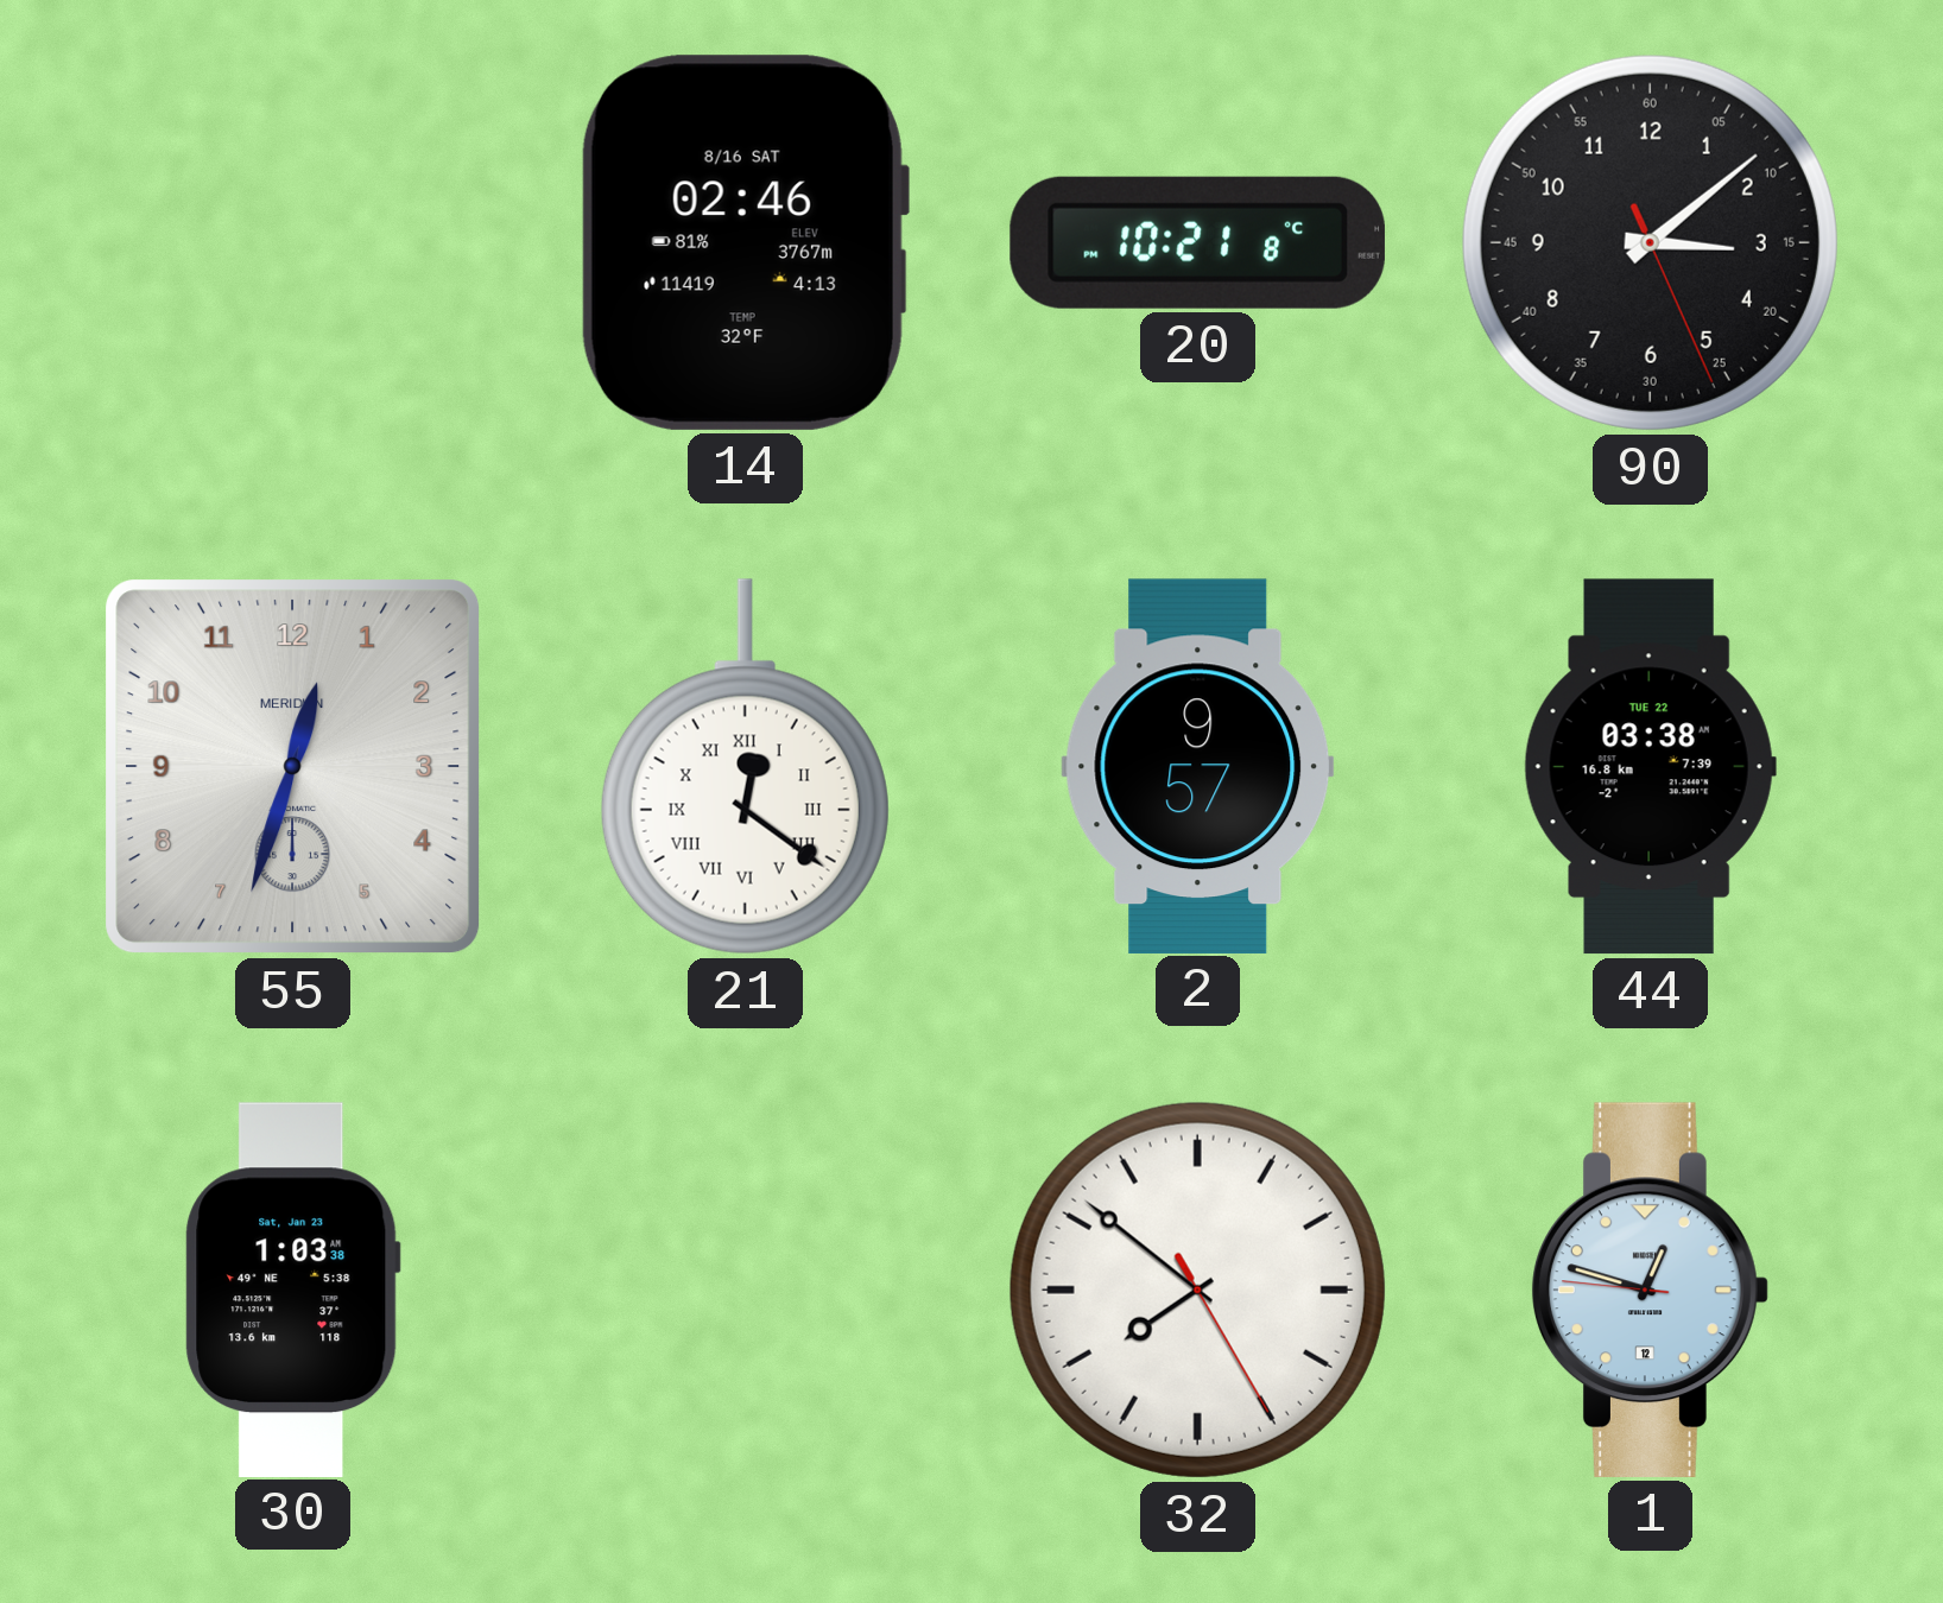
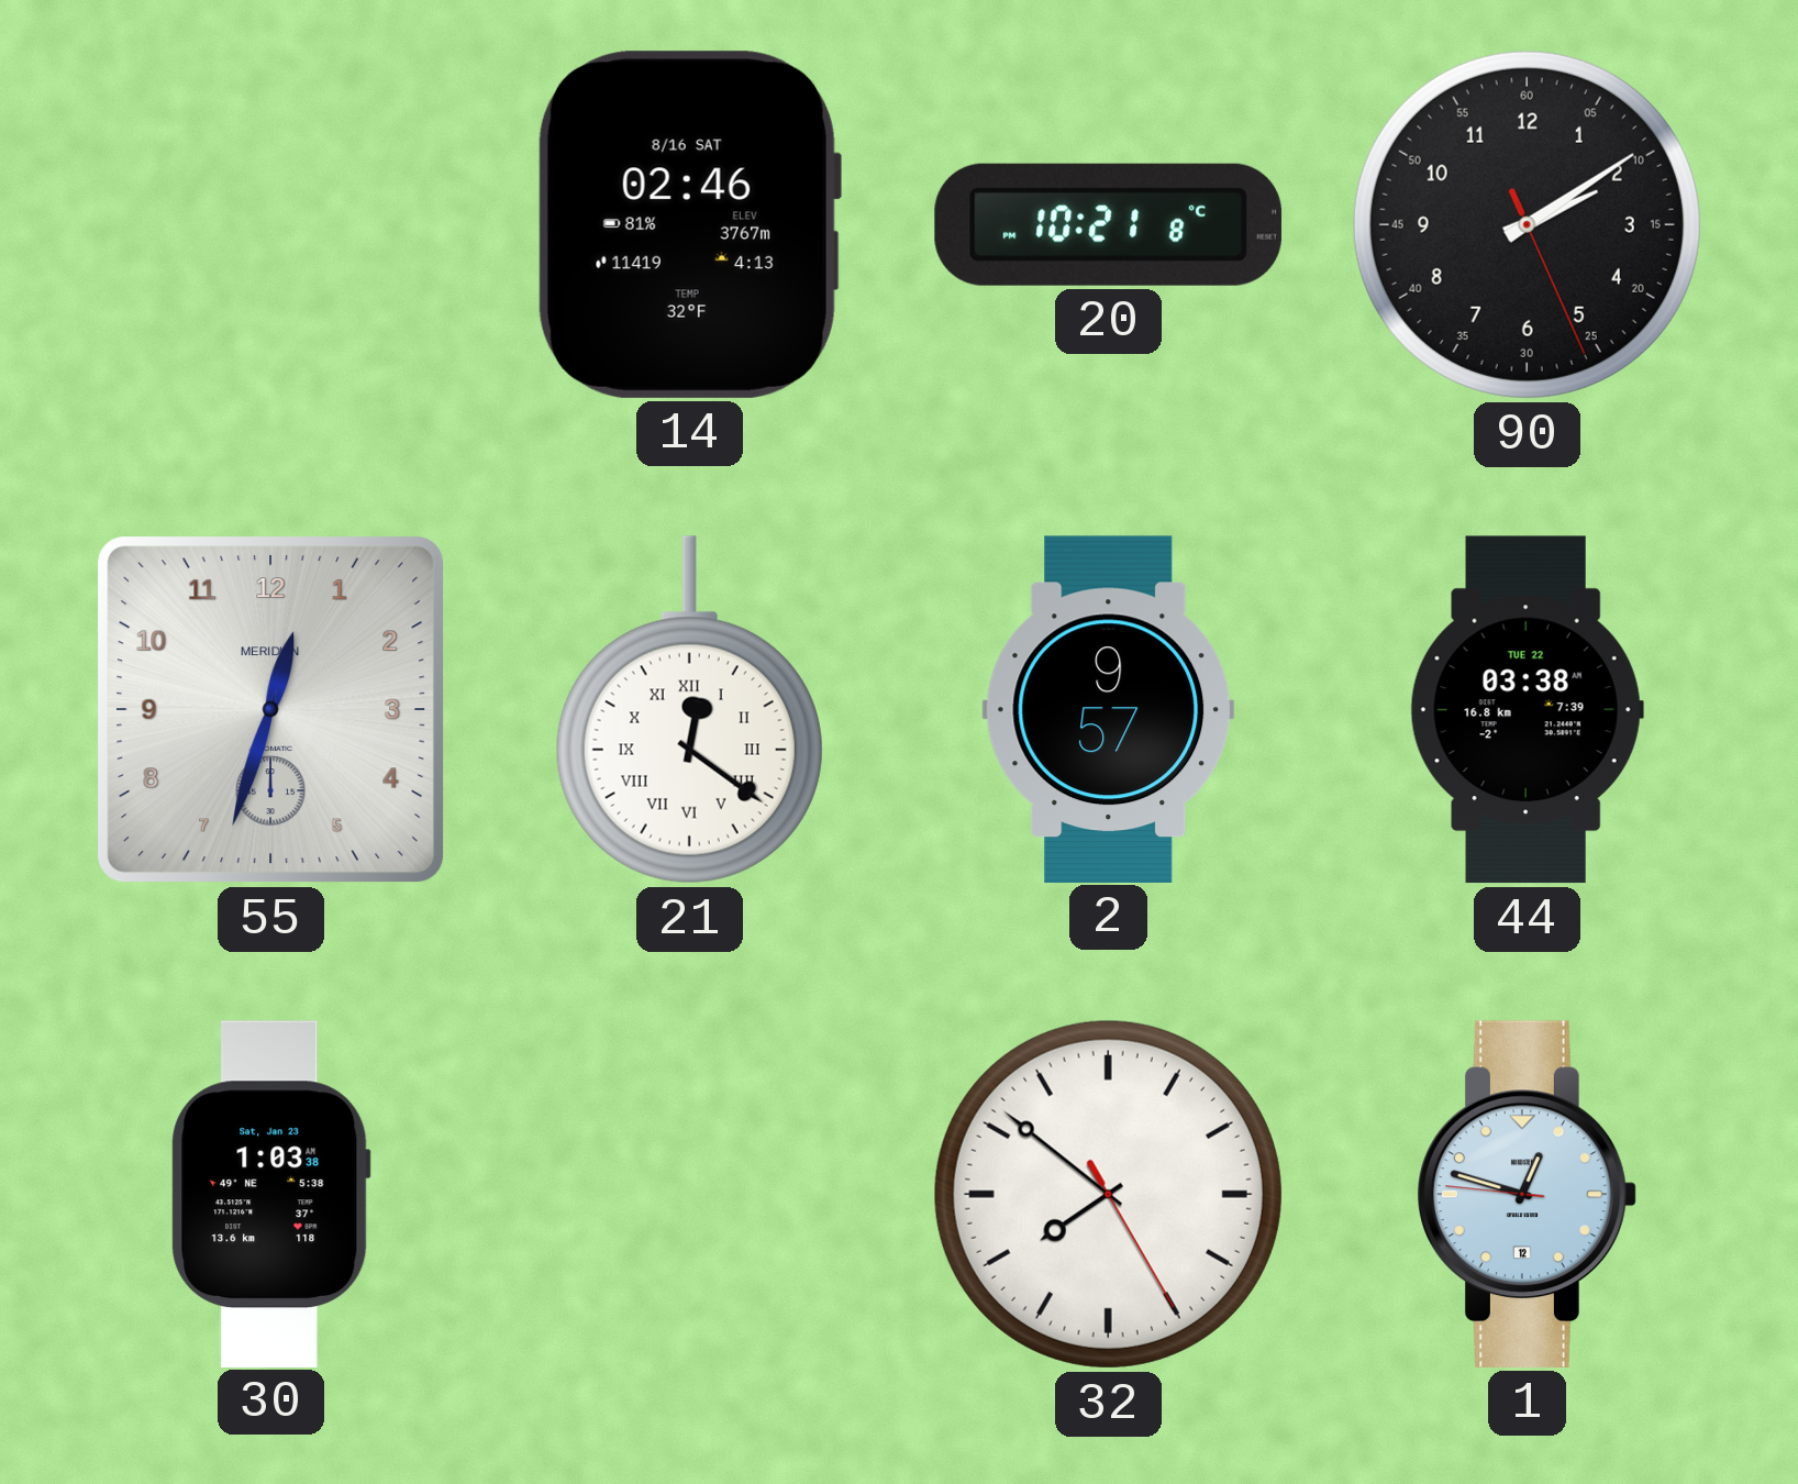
90: 3:08 -> 2:09 (1527, 224)
